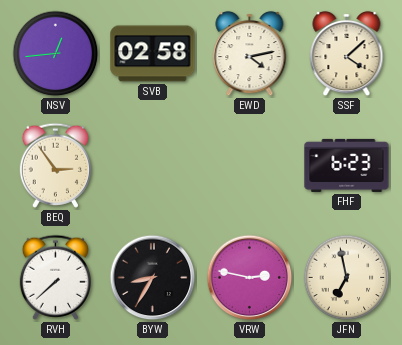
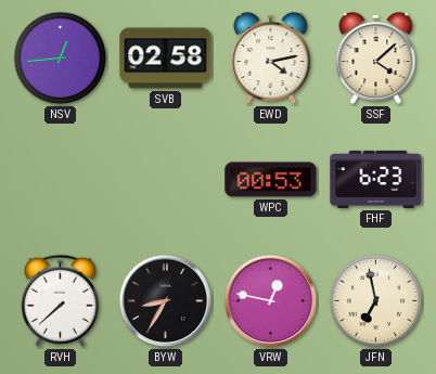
BEQ: 2:54 -> none (55, 165)
WPC: none -> 00:53 (271, 180)
VRW: 2:47 -> 12:47 (271, 301)
